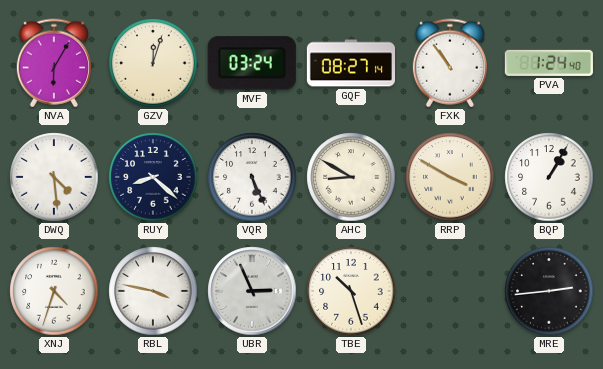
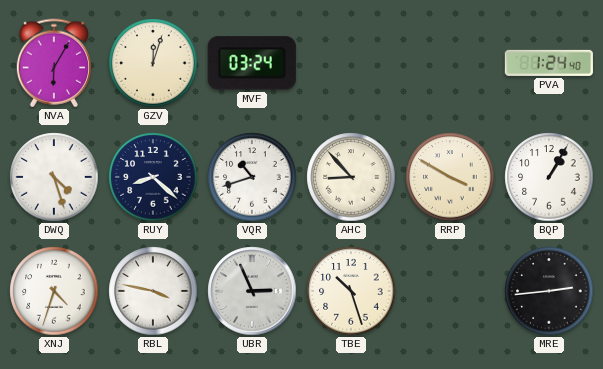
GQF: 08:27 -> none (350, 63)
FXK: 10:54 -> none (450, 63)
DWQ: 4:29 -> 4:27 (54, 177)
VQR: 5:26 -> 10:42 (252, 177)
AHC: 8:50 -> 8:53 (351, 177)
